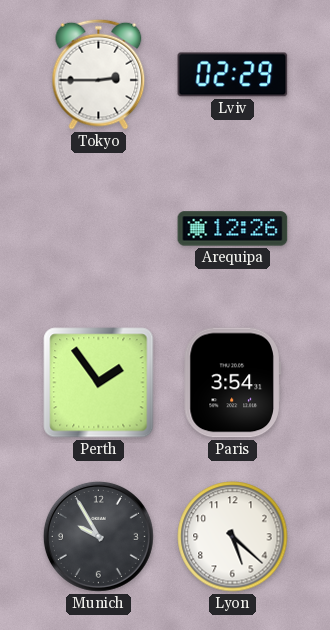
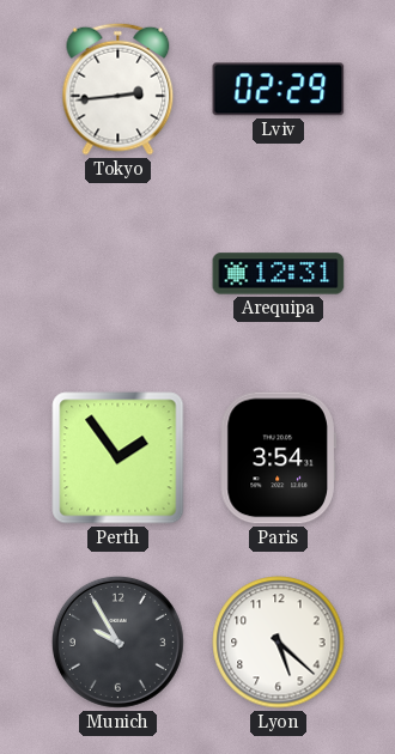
Tokyo: 2:45 -> 2:44 (118, 89)
Arequipa: 12:26 -> 12:31 (279, 274)
